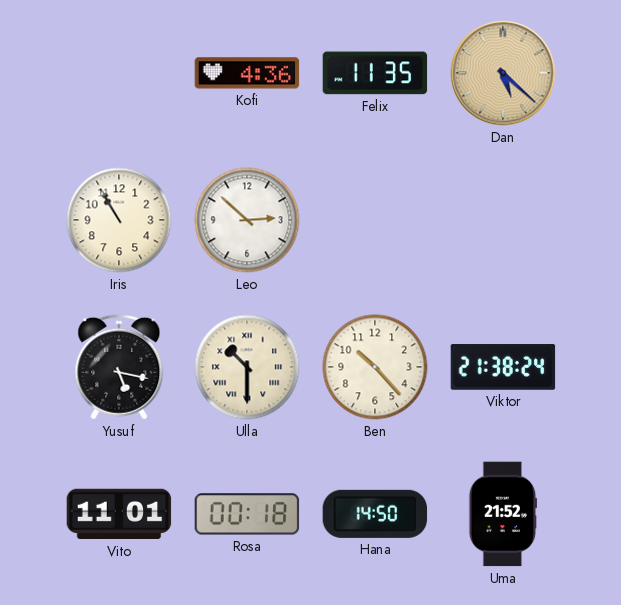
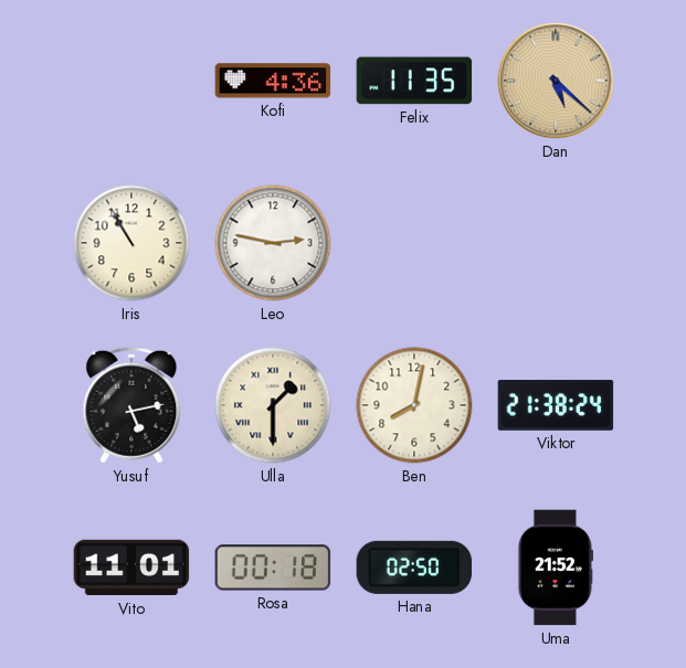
Leo: 2:52 -> 2:47 (273, 243)
Yusuf: 5:17 -> 5:13 (131, 405)
Ulla: 10:30 -> 1:30 (273, 405)
Ben: 10:23 -> 8:02 (414, 405)
Hana: 14:50 -> 02:50 (414, 568)
